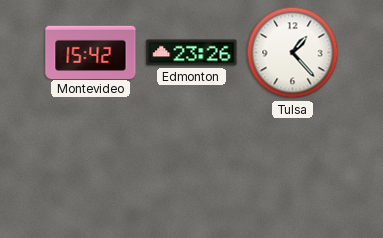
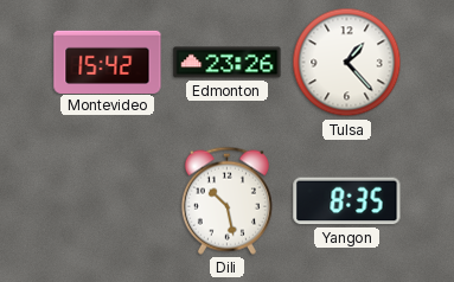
Dili: none -> 10:28 (226, 200)
Yangon: none -> 8:35 (347, 201)
